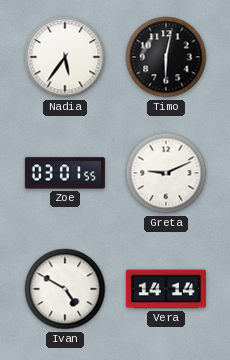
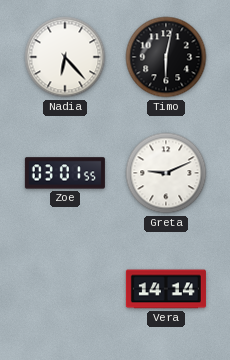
Nadia: 5:36 -> 6:23 (65, 57)
Ivan: 4:50 -> none (65, 289)
